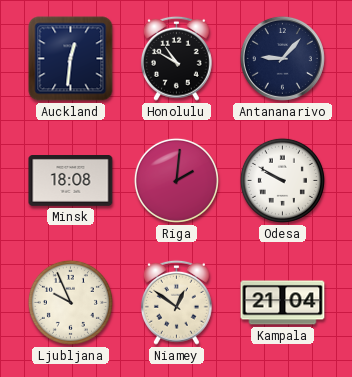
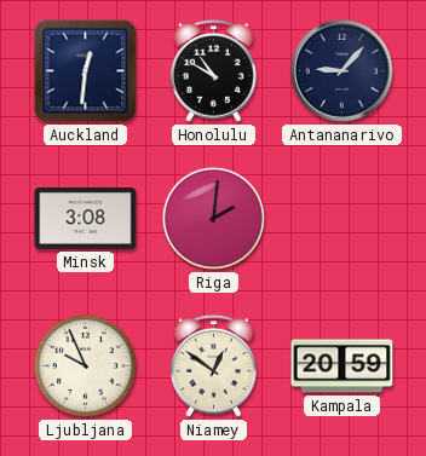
Minsk: 18:08 -> 3:08 (86, 219)
Odesa: 9:50 -> none (282, 180)
Kampala: 21:04 -> 20:59 (342, 366)
